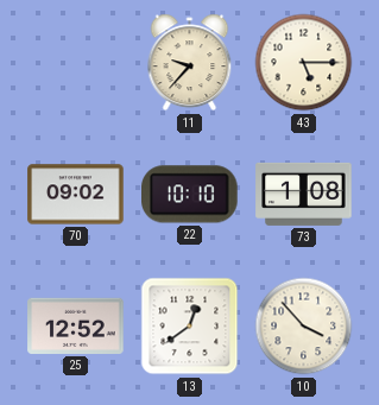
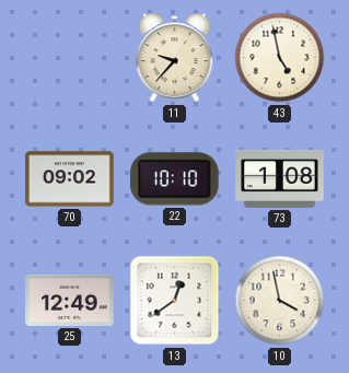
43: 5:15 -> 4:58 (280, 58)
25: 12:52 -> 12:49 (70, 300)
10: 3:53 -> 3:58 (280, 301)
